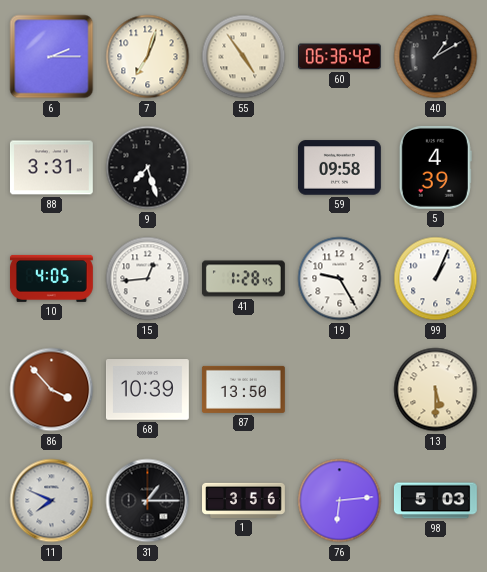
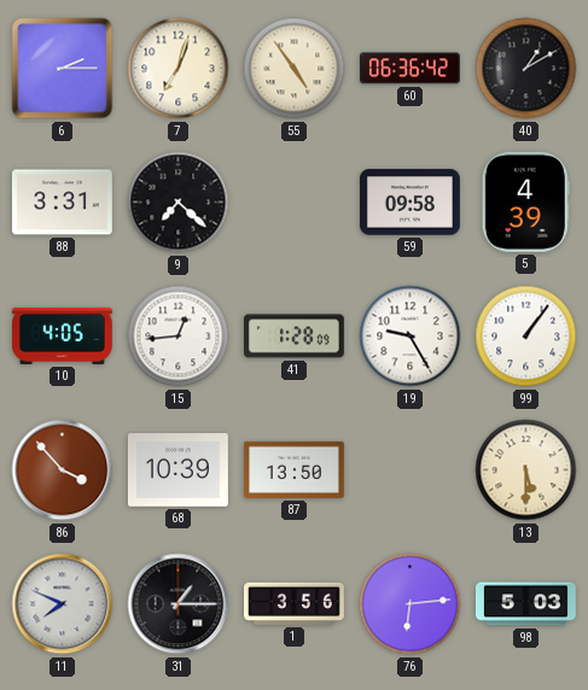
9: 7:27 -> 7:22 (179, 203)
41: 1:28:45 -> 1:28:09 (295, 337)
99: 1:04 -> 1:06 (526, 337)
